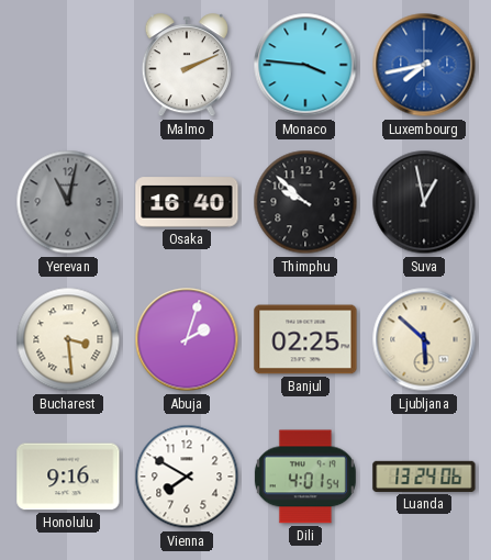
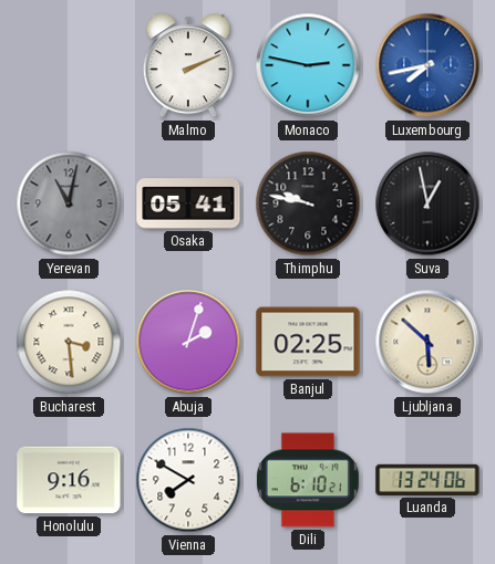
Monaco: 3:46 -> 2:47 (308, 65)
Osaka: 16:40 -> 05:41 (188, 203)
Thimphu: 9:52 -> 9:47 (308, 203)
Dili: 4:01 -> 6:10 (308, 480)
